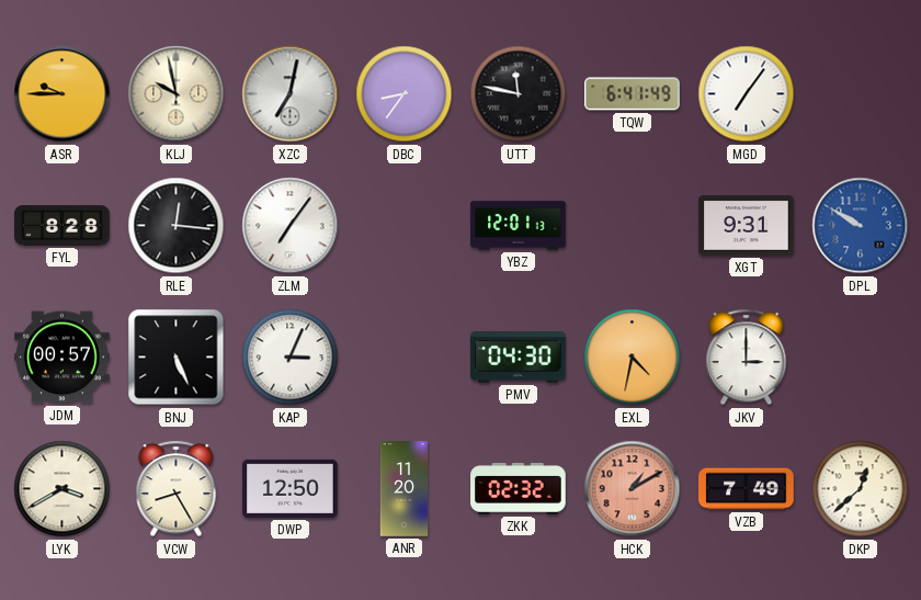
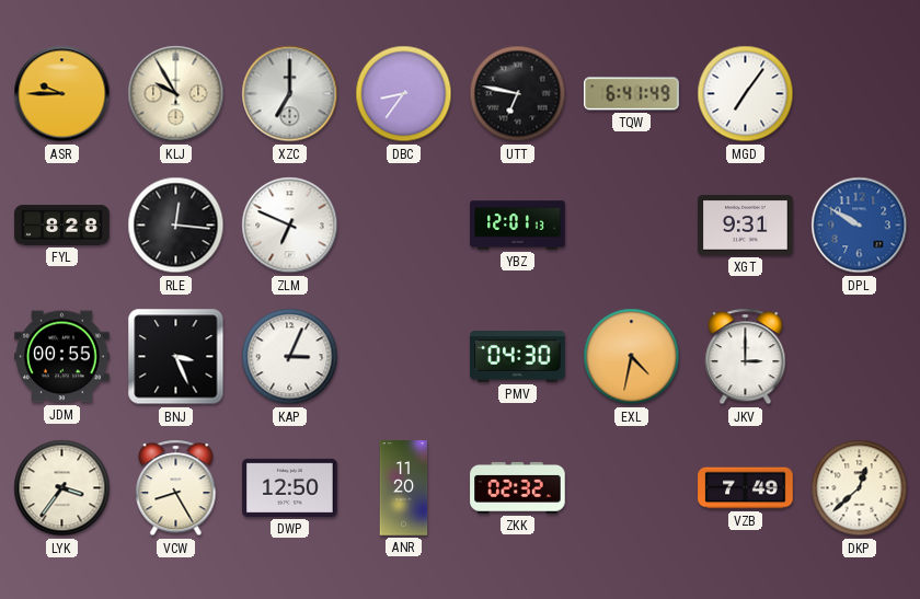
KLJ: 9:58 -> 9:55 (176, 94)
XZC: 7:02 -> 7:00 (290, 94)
UTT: 11:47 -> 6:47 (518, 94)
ZLM: 7:06 -> 6:49 (290, 226)
JDM: 00:57 -> 00:55 (62, 357)
BNJ: 5:26 -> 3:26 (176, 357)
LYK: 3:40 -> 3:36 (62, 488)
HCK: 1:10 -> none (633, 489)
